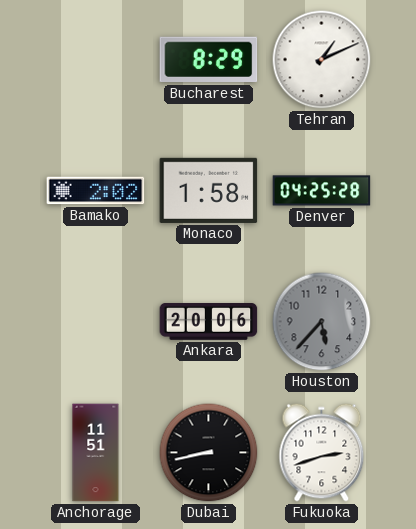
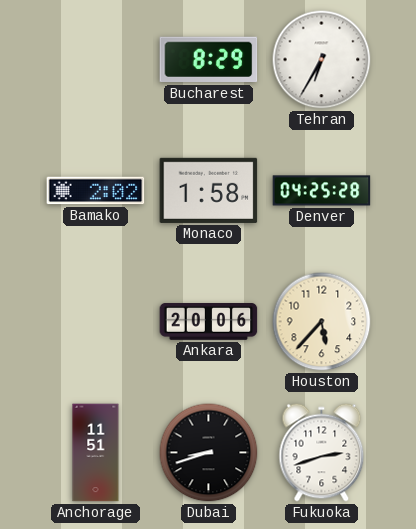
Tehran: 1:11 -> 6:35 (322, 60)
Houston dial: grey -> cream (322, 322)
Dubai: 8:43 -> 8:42 (209, 453)
